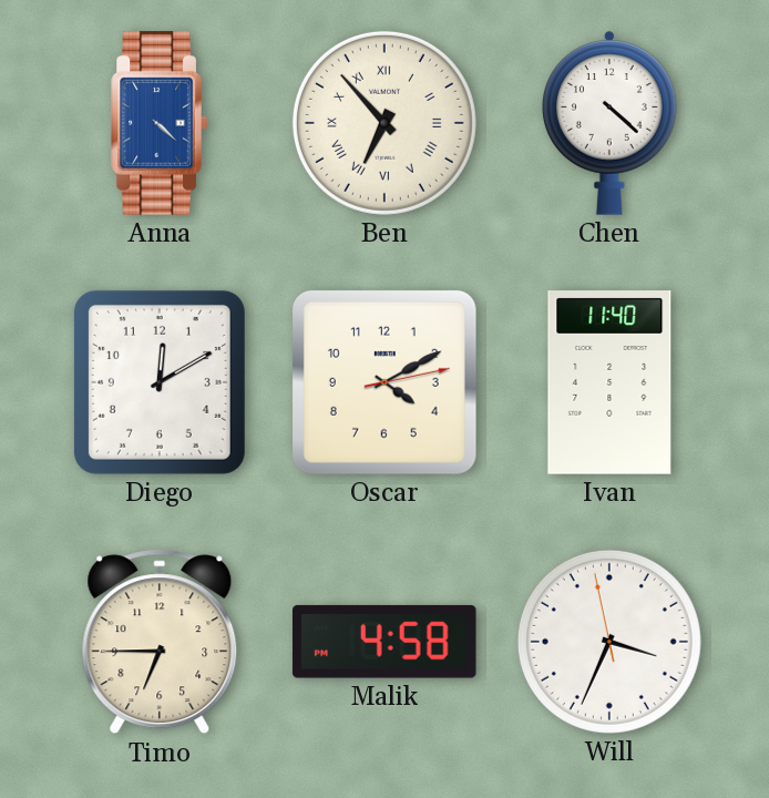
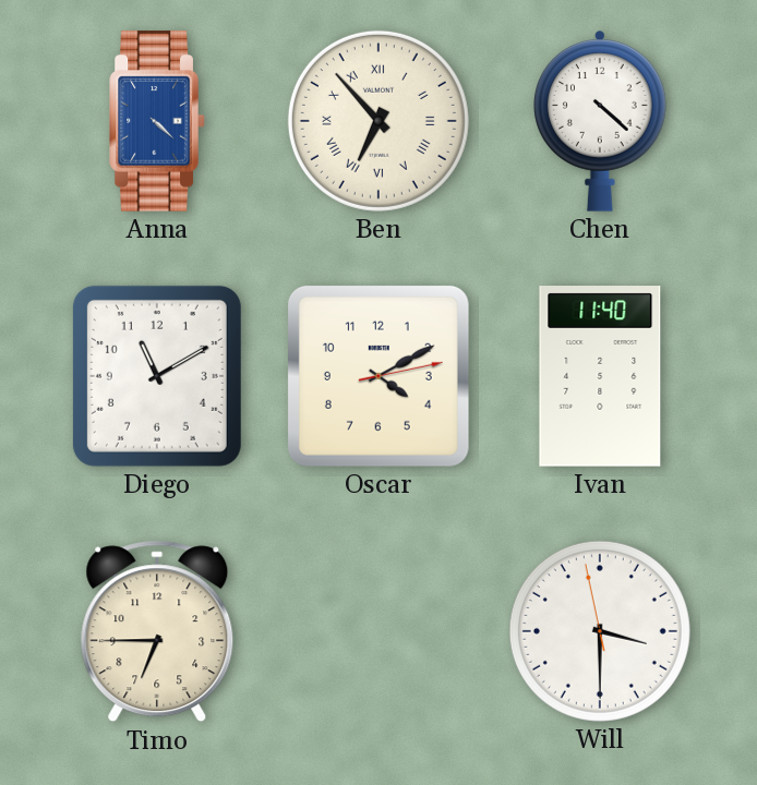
Diego: 12:10 -> 11:10 (157, 376)
Malik: 4:58 -> none (384, 642)
Will: 3:33 -> 3:29 (600, 631)
